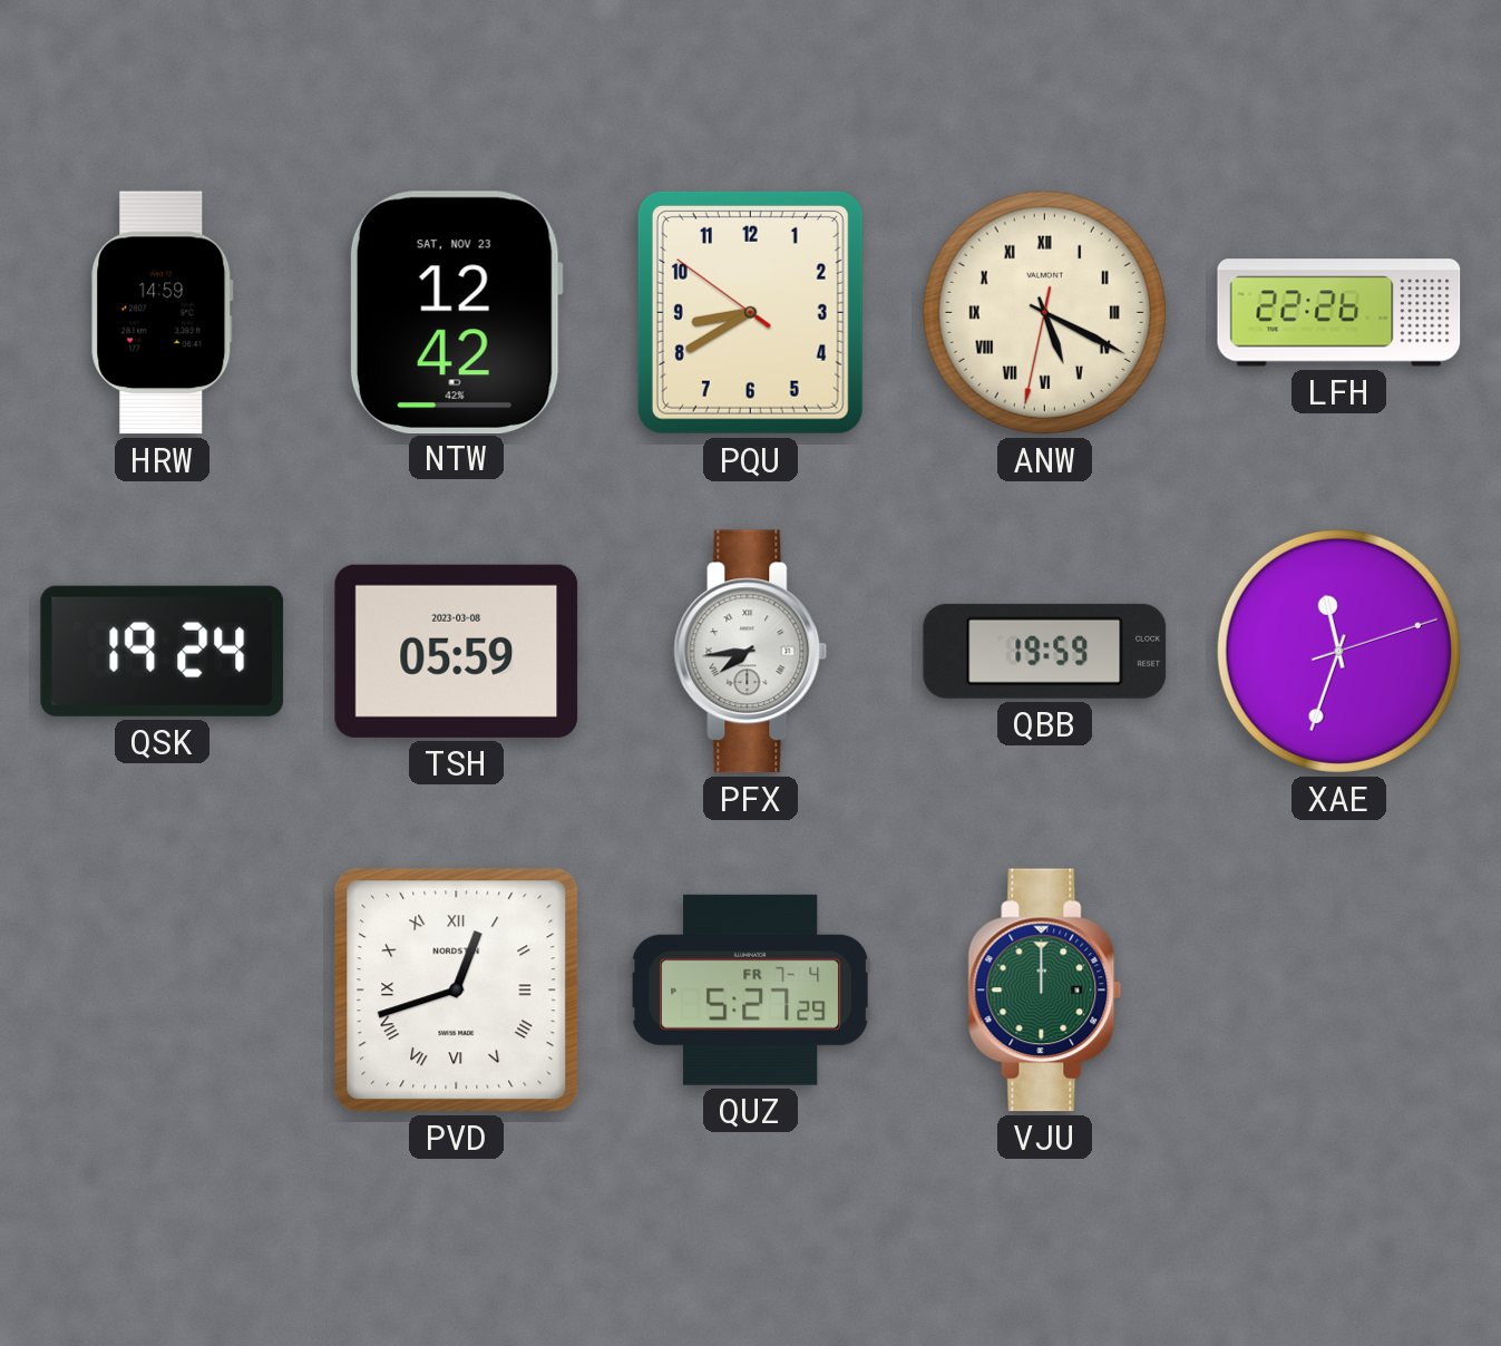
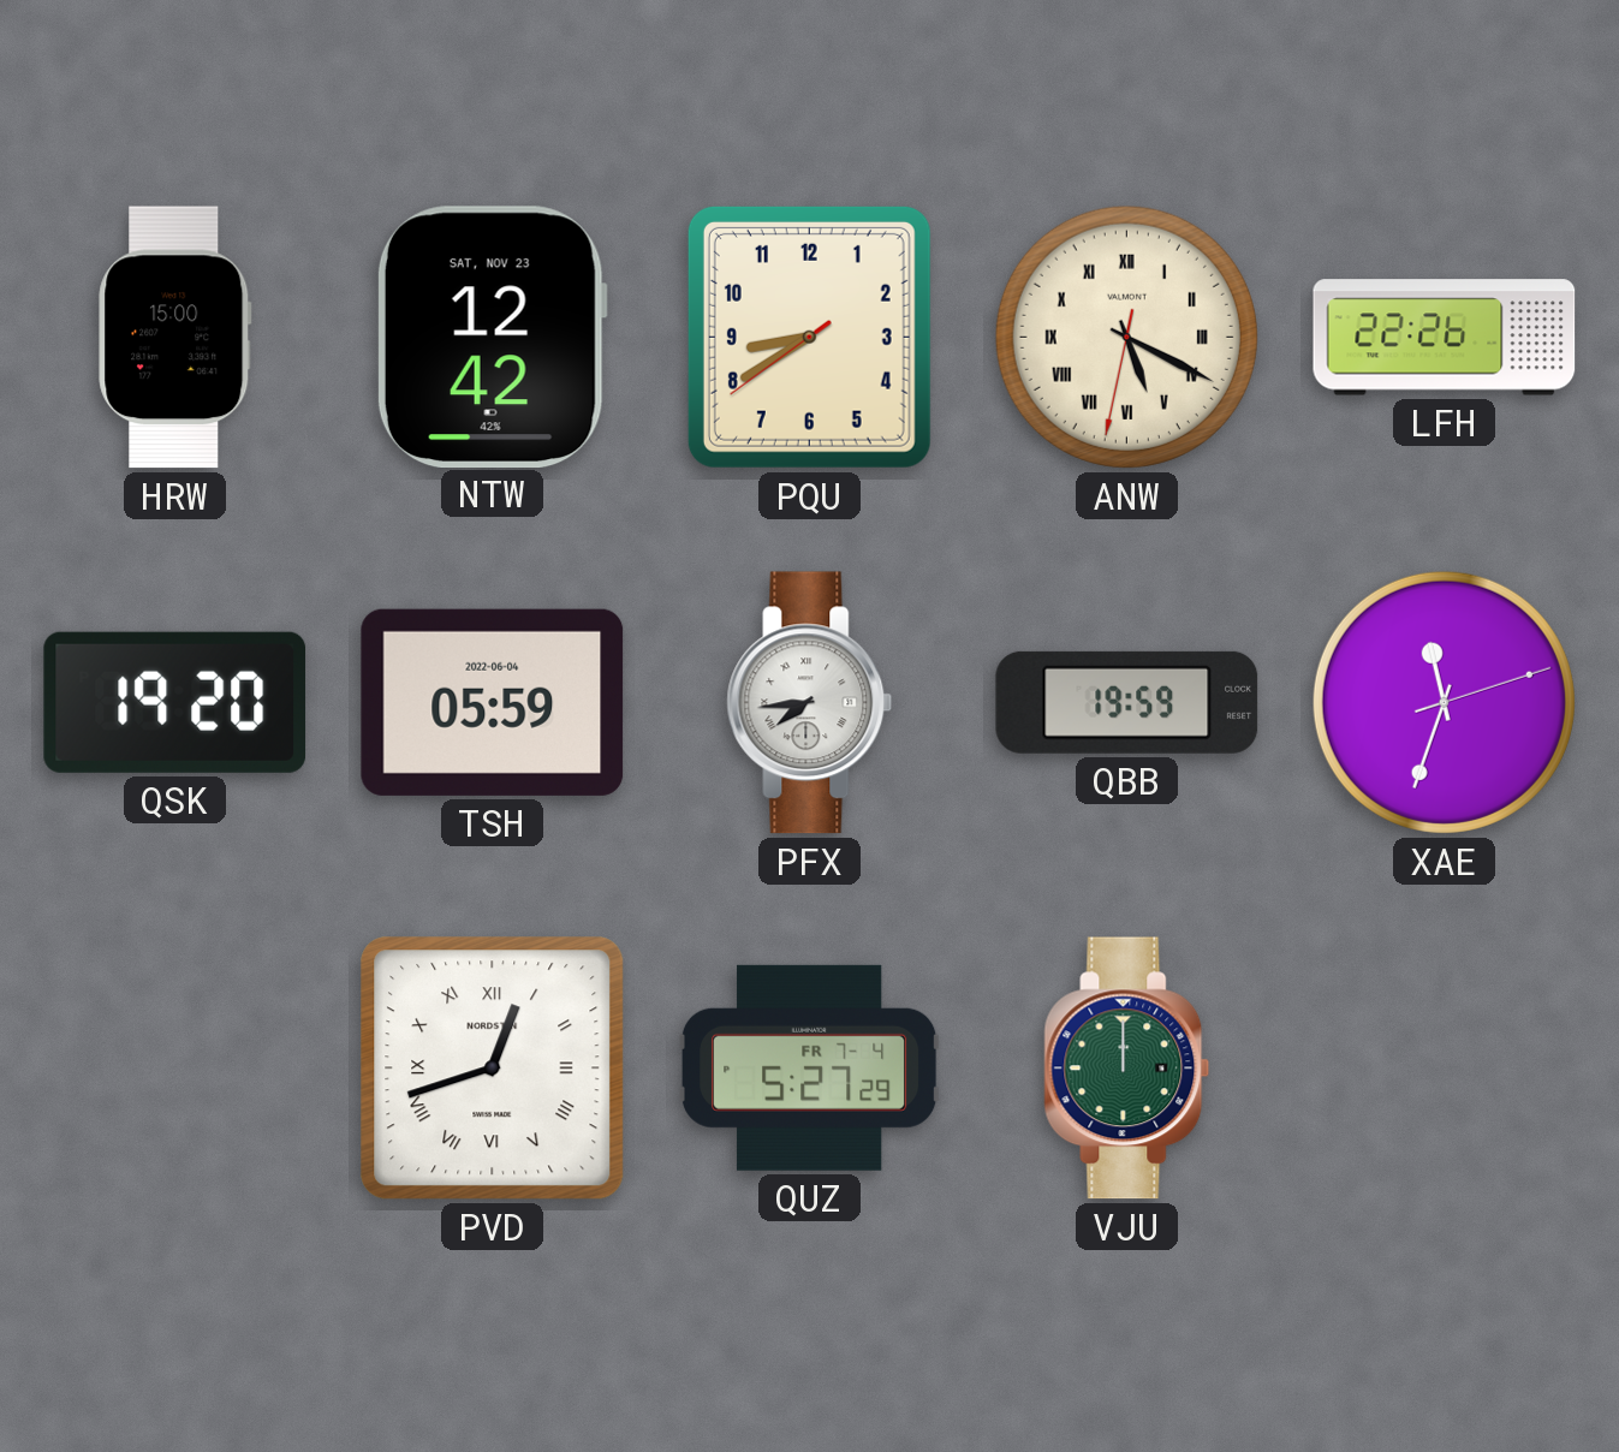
HRW: 14:59 -> 15:00 (175, 338)
PQU: 8:39:51 -> 8:39:39 (809, 337)
QSK: 19:24 -> 19:20 (175, 702)
TSH date: 2023-03-08 -> 2022-06-04 (493, 702)
